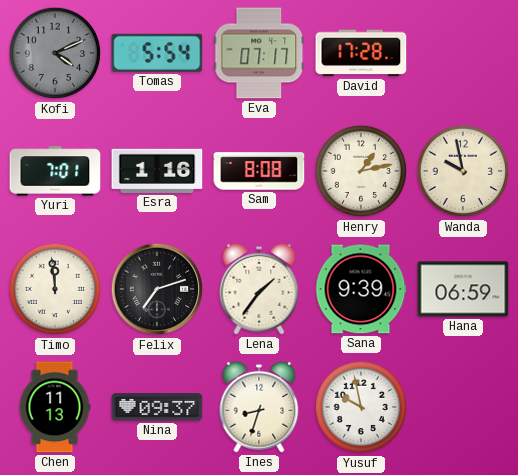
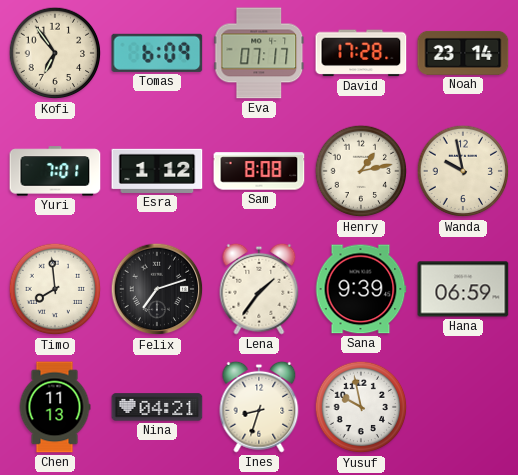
Kofi: 4:11 -> 6:54 (55, 53)
Kofi dial: grey -> cream (55, 53)
Tomas: 5:54 -> 6:09 (157, 53)
Noah: none -> 23:14 (463, 53)
Esra: 1:16 -> 1:12 (157, 171)
Timo: 11:59 -> 7:59 (55, 289)
Nina: 09:37 -> 04:21 (157, 407)
